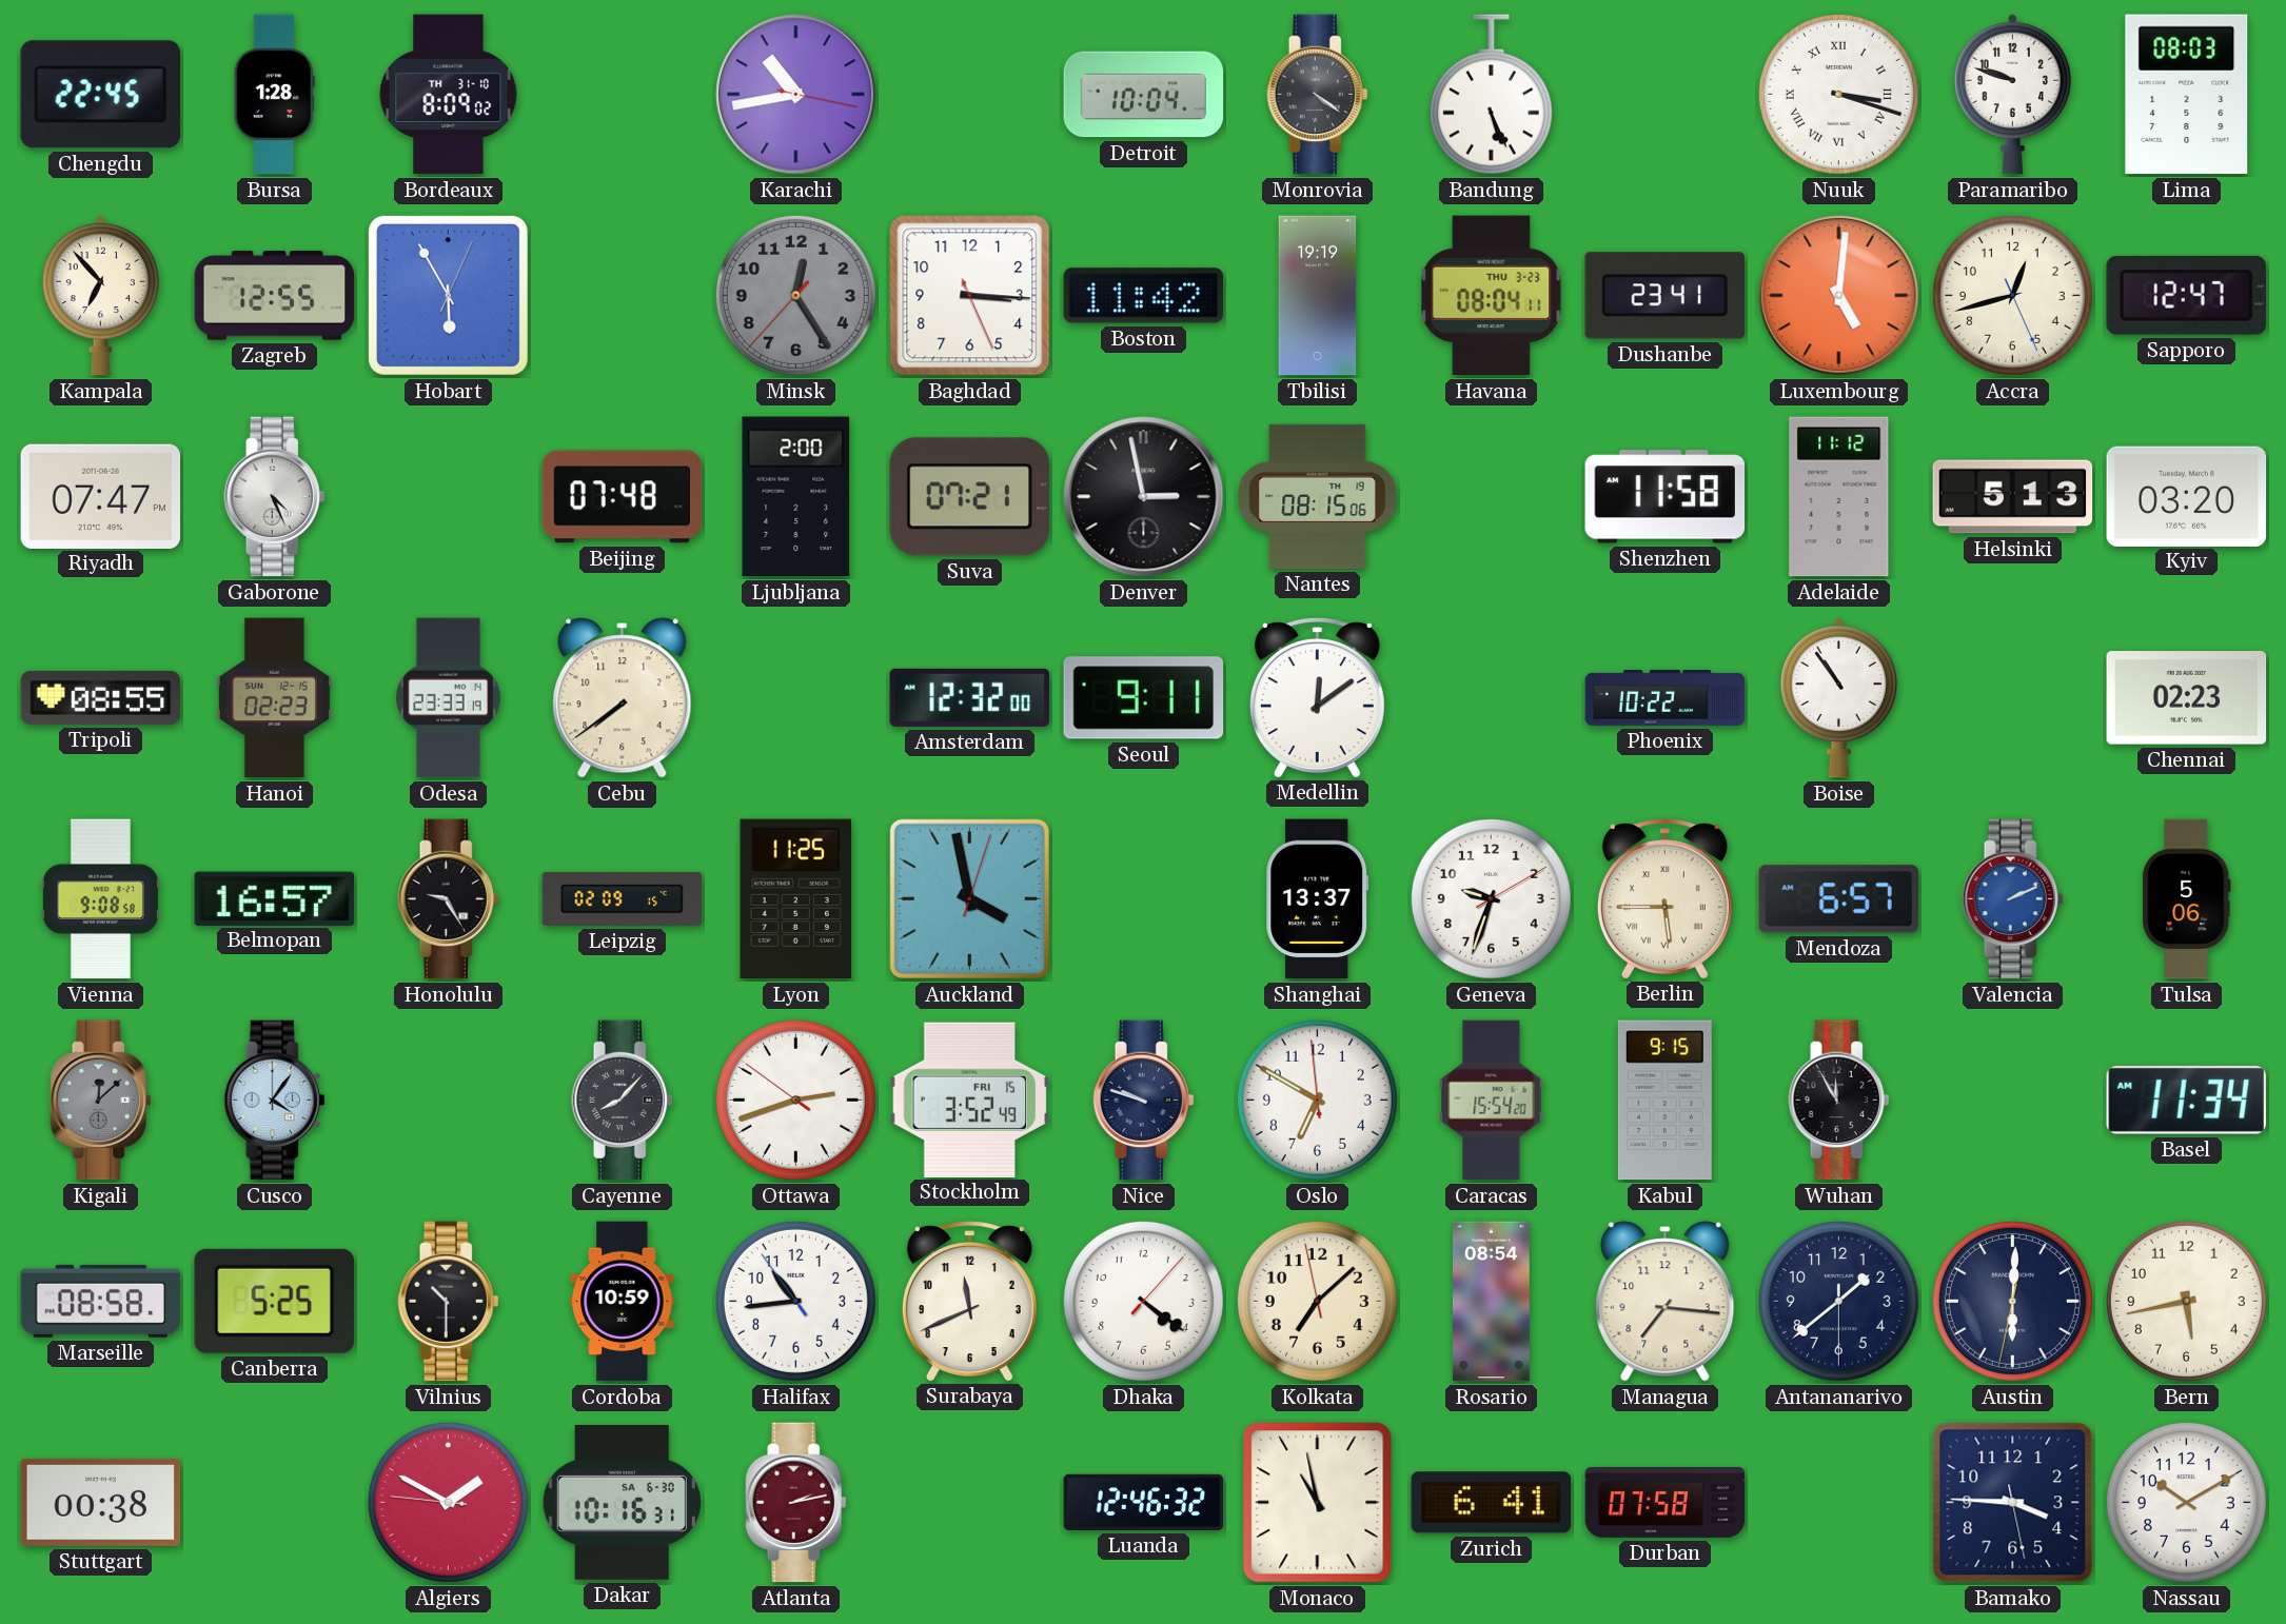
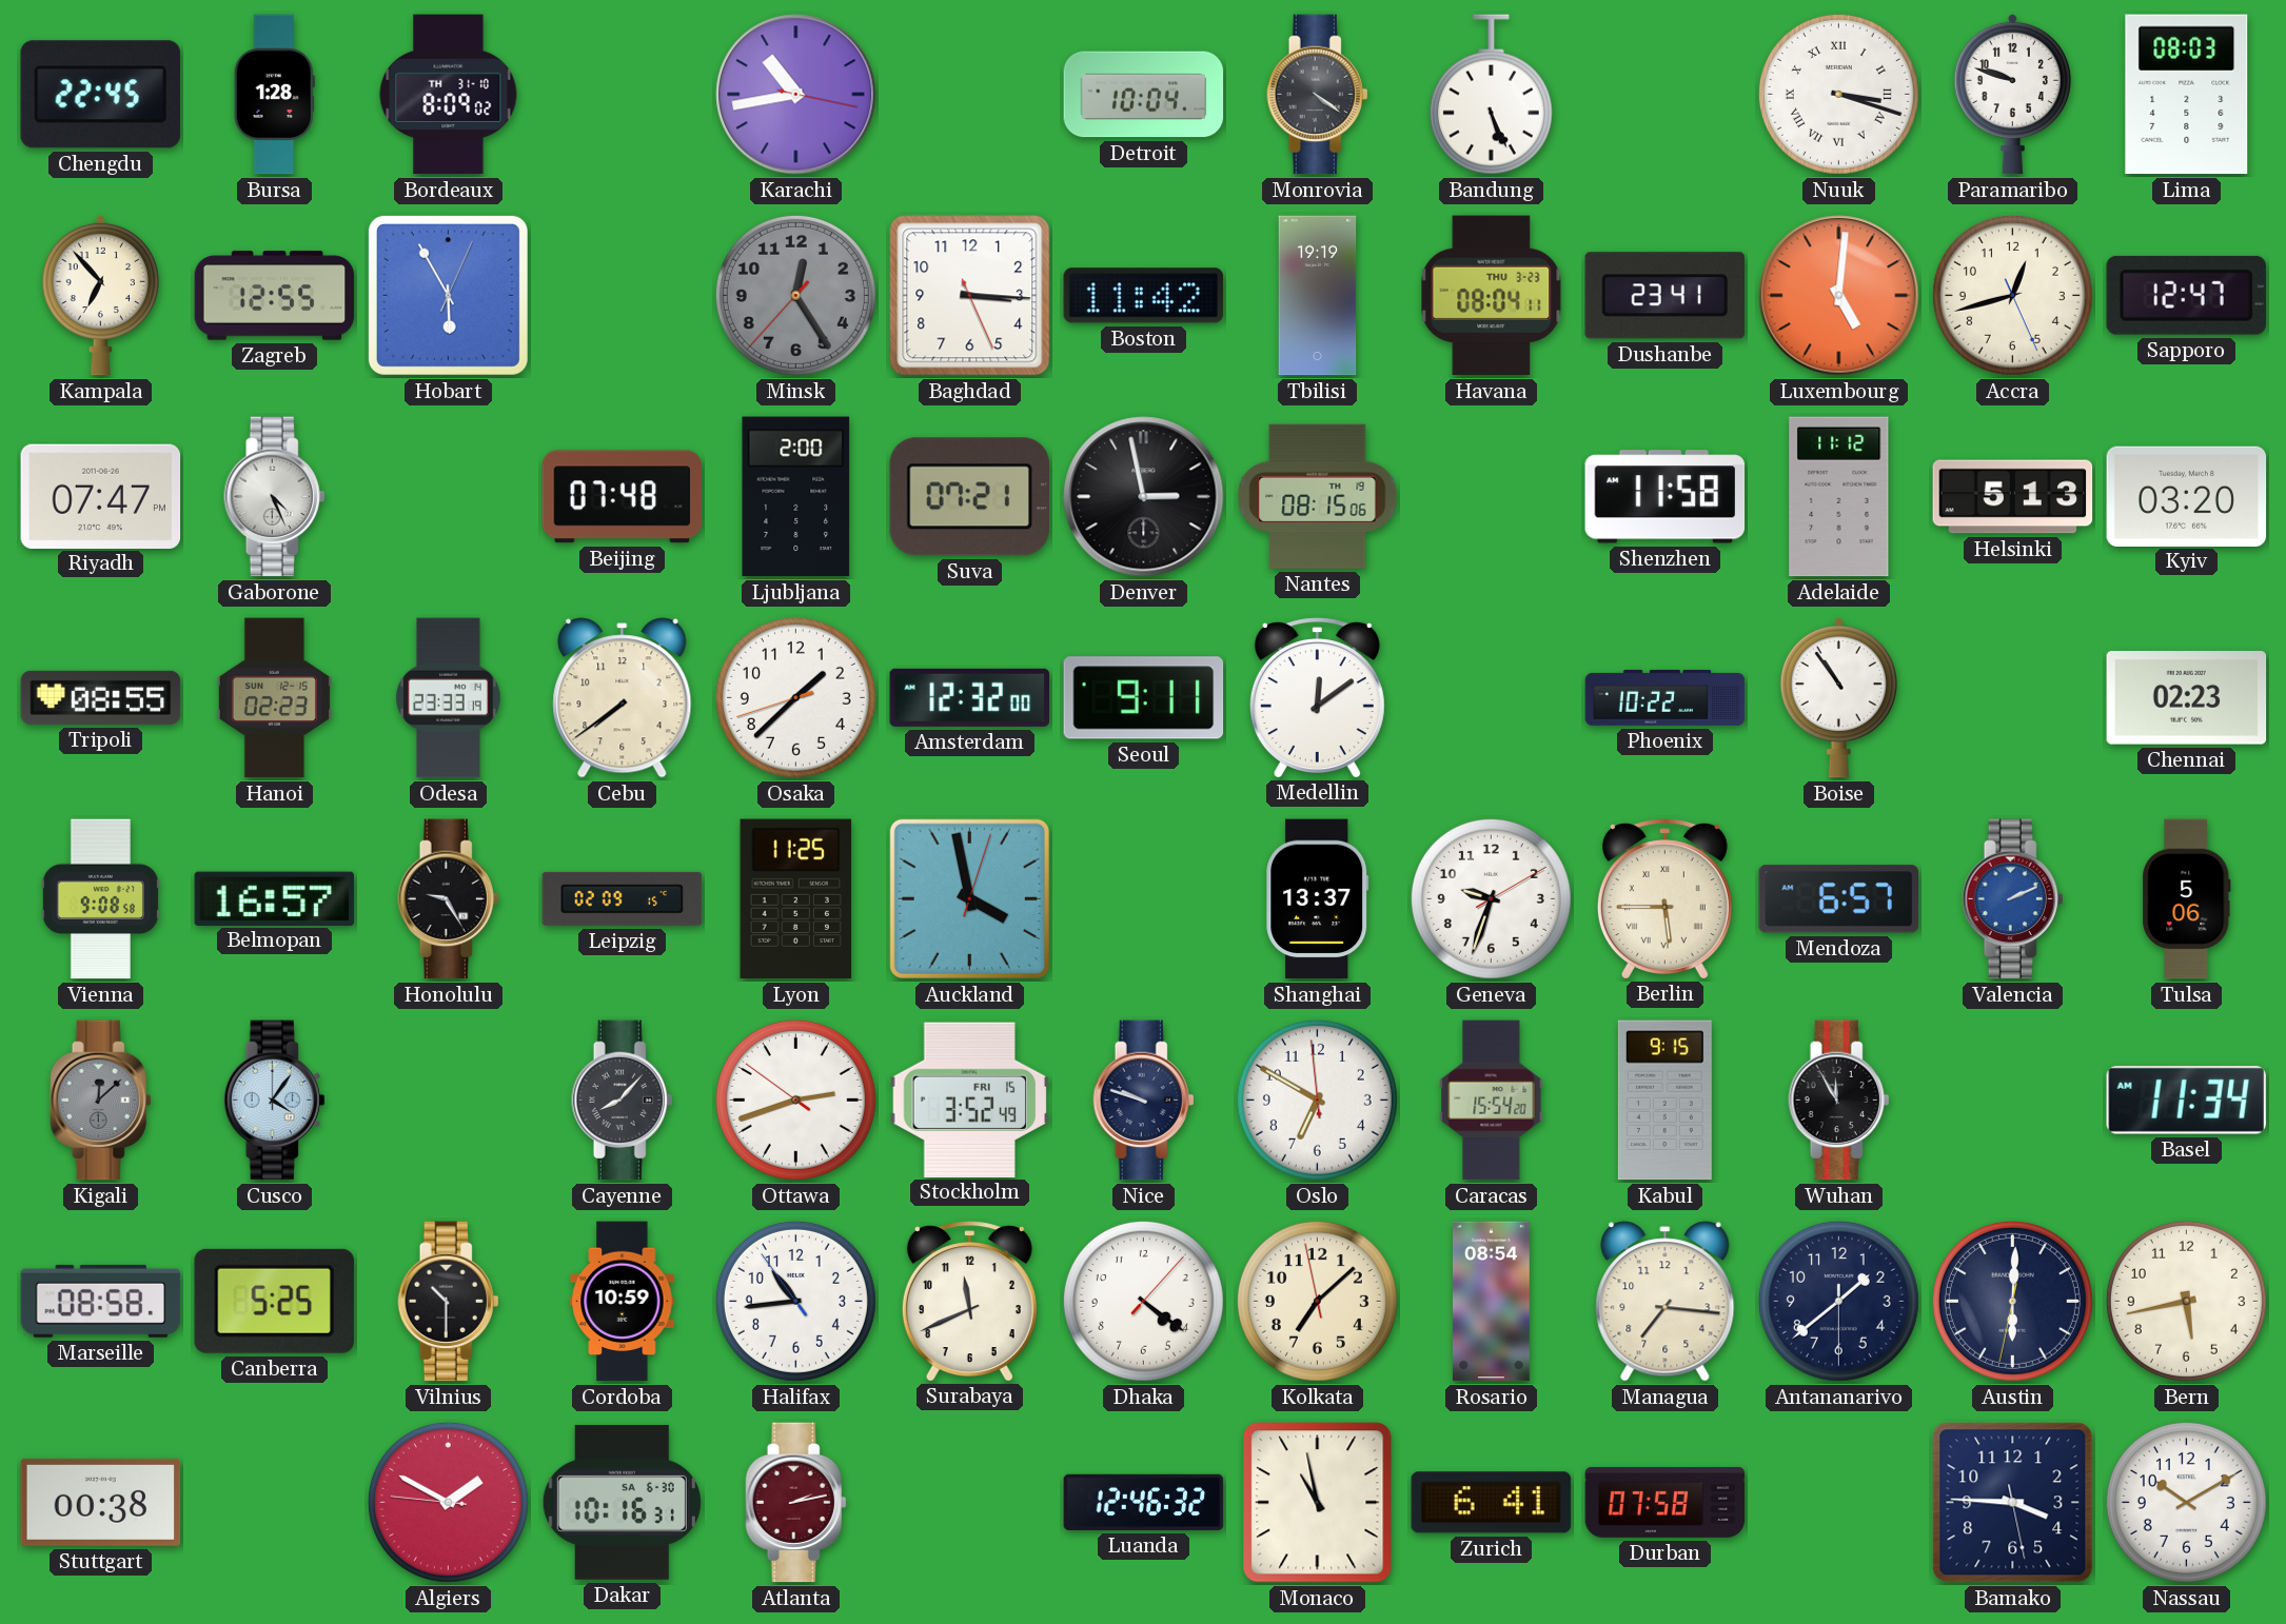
Osaka: none -> 1:37 (795, 697)
